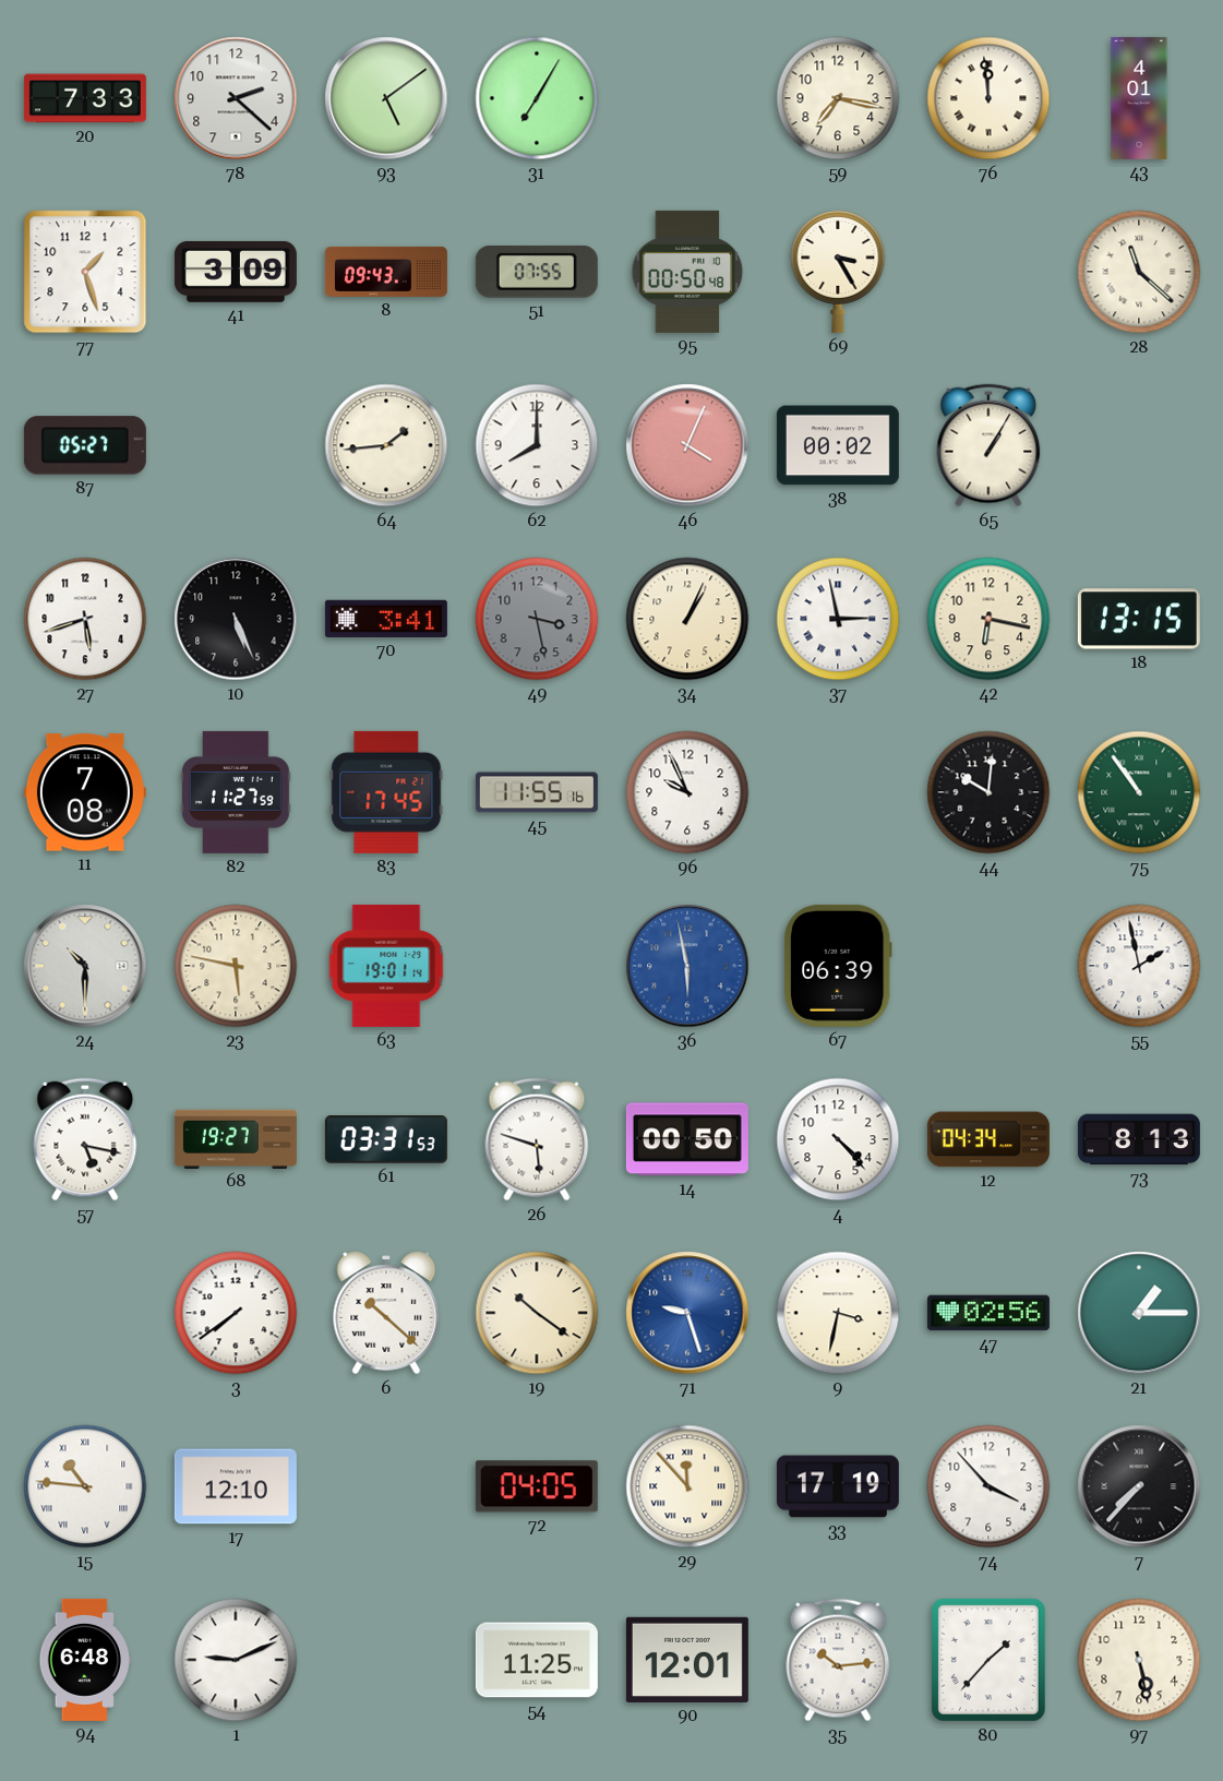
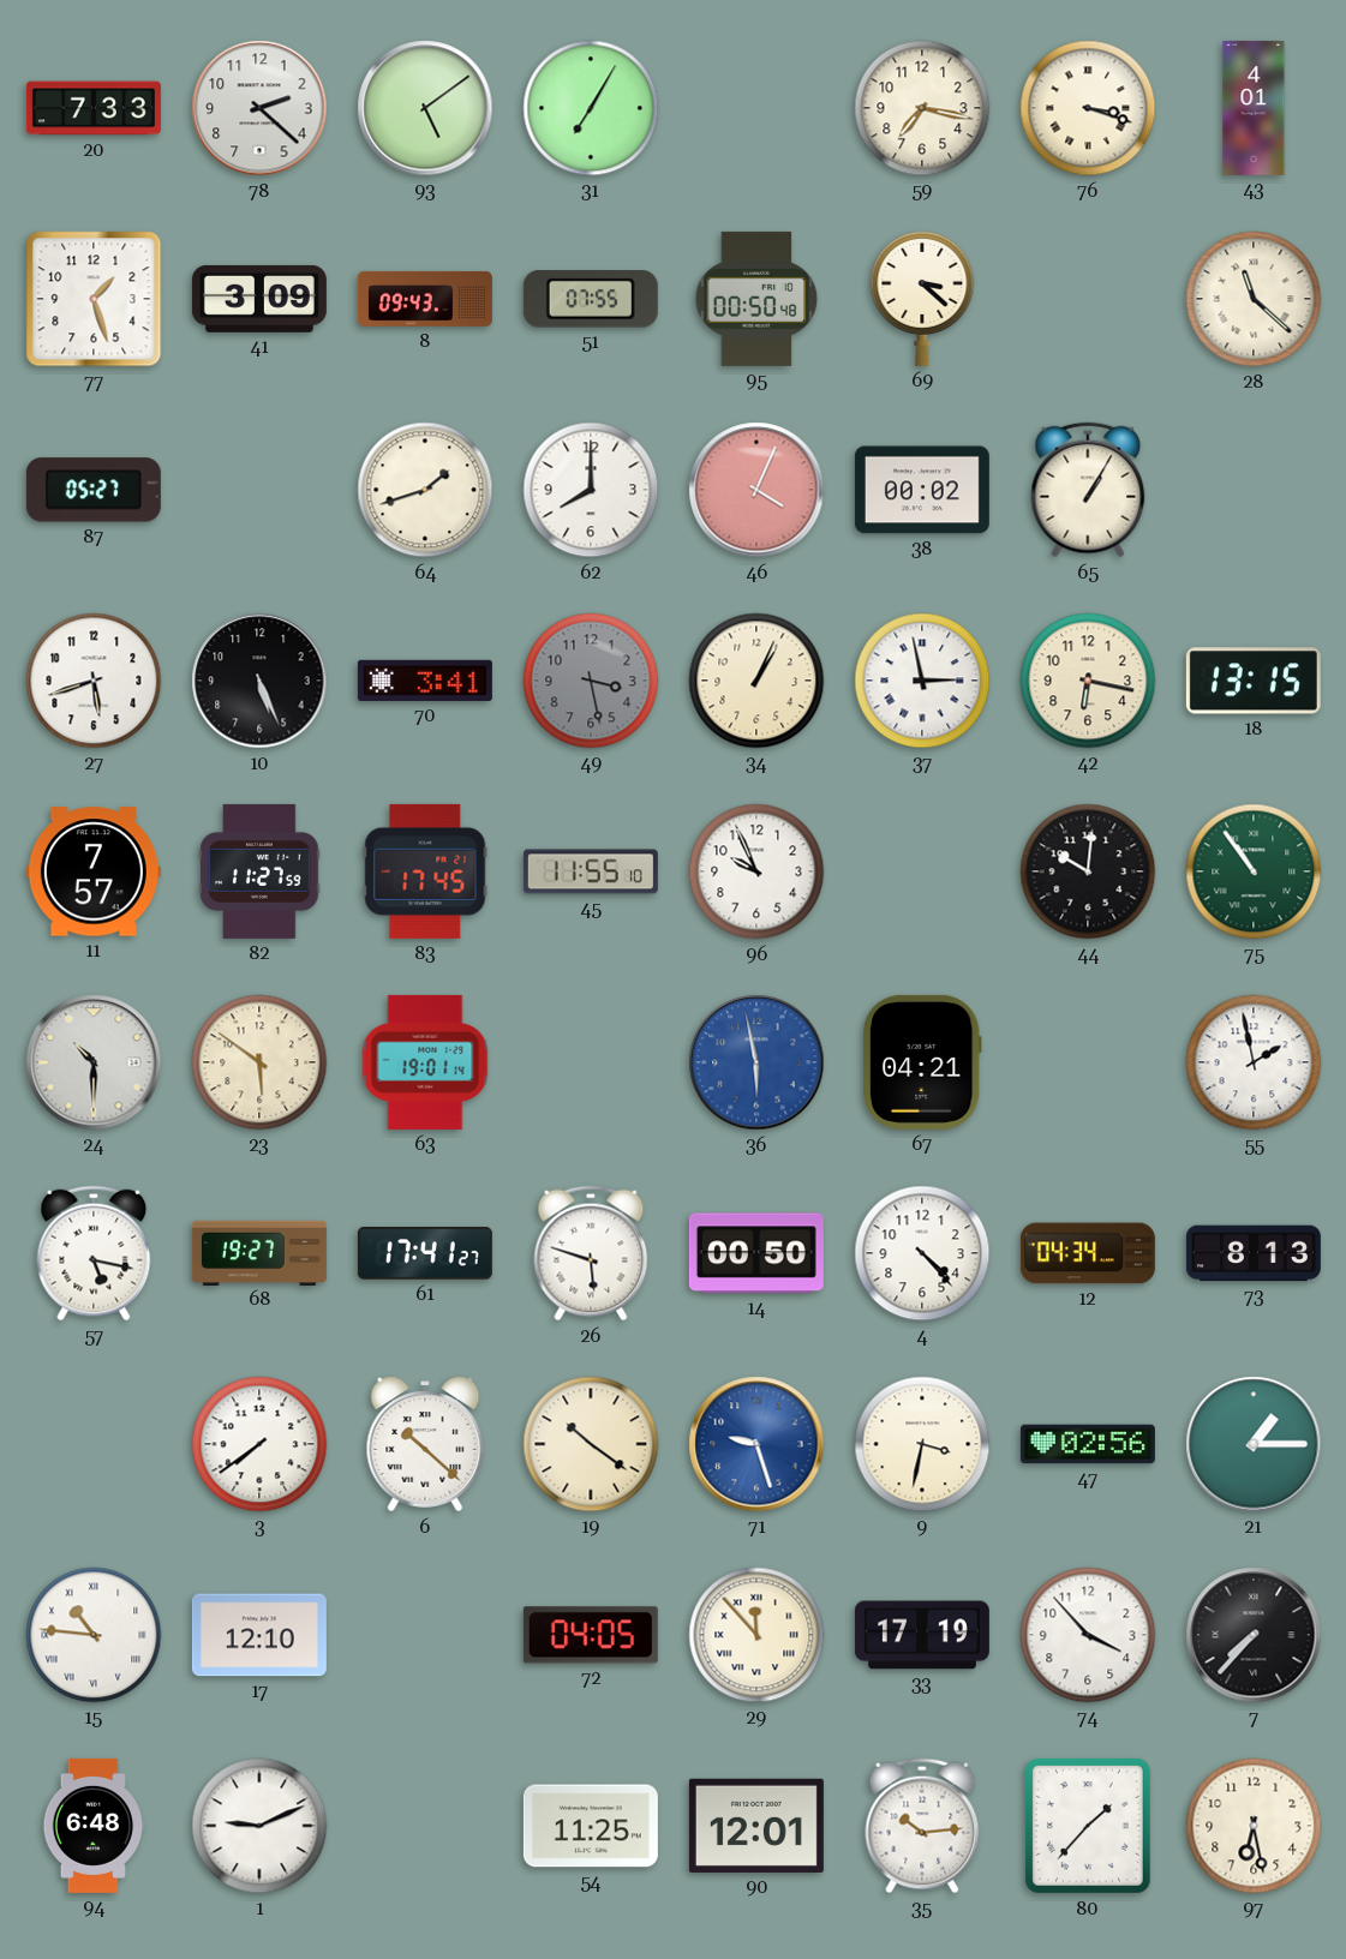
76: 11:59 -> 3:18 (1088, 108)
69: 3:25 -> 3:22 (922, 298)
64: 1:44 -> 1:42 (425, 490)
11: 7:08 -> 7:57 (94, 871)
45: 11:55:16 -> 11:55:10 (591, 871)
23: 5:47 -> 5:51 (259, 1062)
67: 06:39 -> 04:21 (922, 1062)
61: 03:31 -> 17:41 (425, 1253)
97: 5:28 -> 6:28 (1254, 1826)
